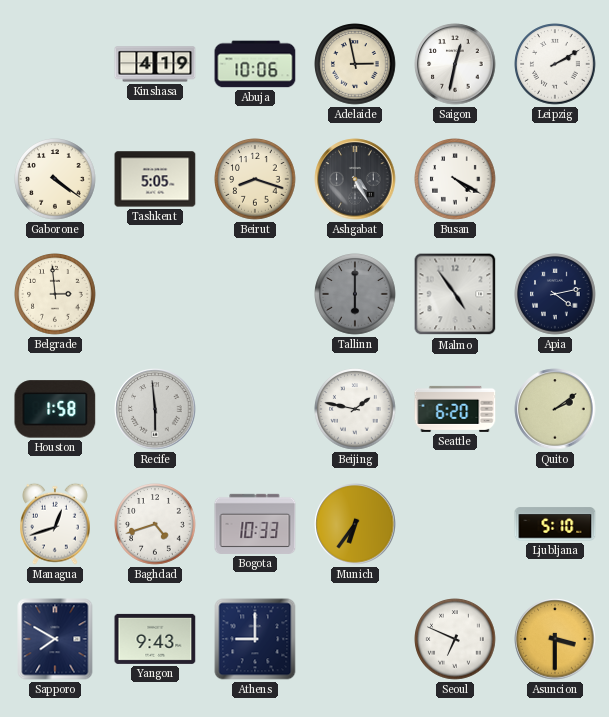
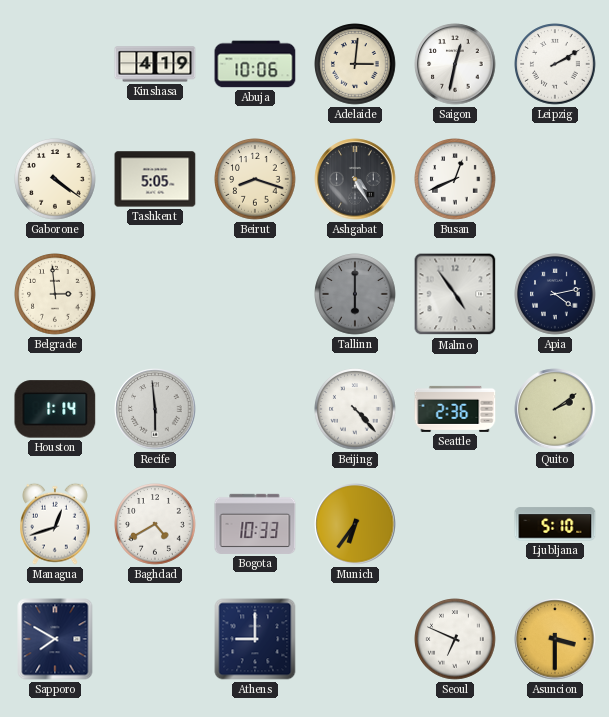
Adelaide: 2:58 -> 3:01 (355, 64)
Busan: 4:20 -> 12:41 (455, 179)
Houston: 1:58 -> 1:14 (55, 409)
Beijing: 1:47 -> 4:23 (355, 409)
Seattle: 6:20 -> 2:36 (455, 409)
Baghdad: 4:42 -> 4:40 (155, 524)
Yangon: 9:43 -> none (155, 639)
